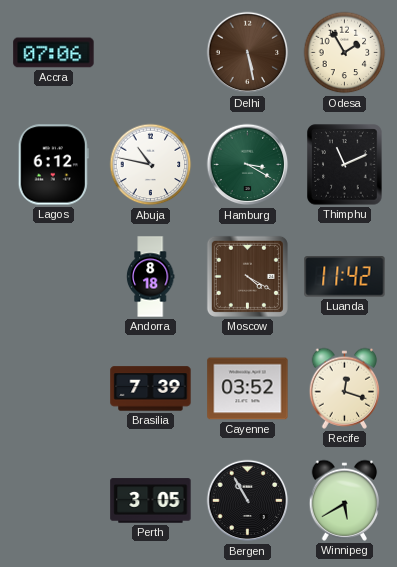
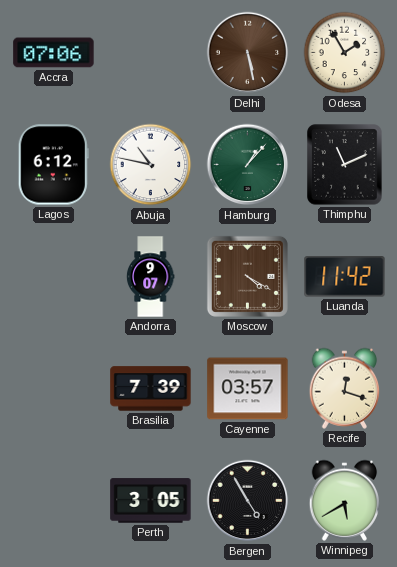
Hamburg: 3:20 -> 1:07 (248, 165)
Andorra: 8:18 -> 9:07 (150, 277)
Cayenne: 03:52 -> 03:57 (248, 389)
Bergen: 10:55 -> 4:55 (248, 501)
